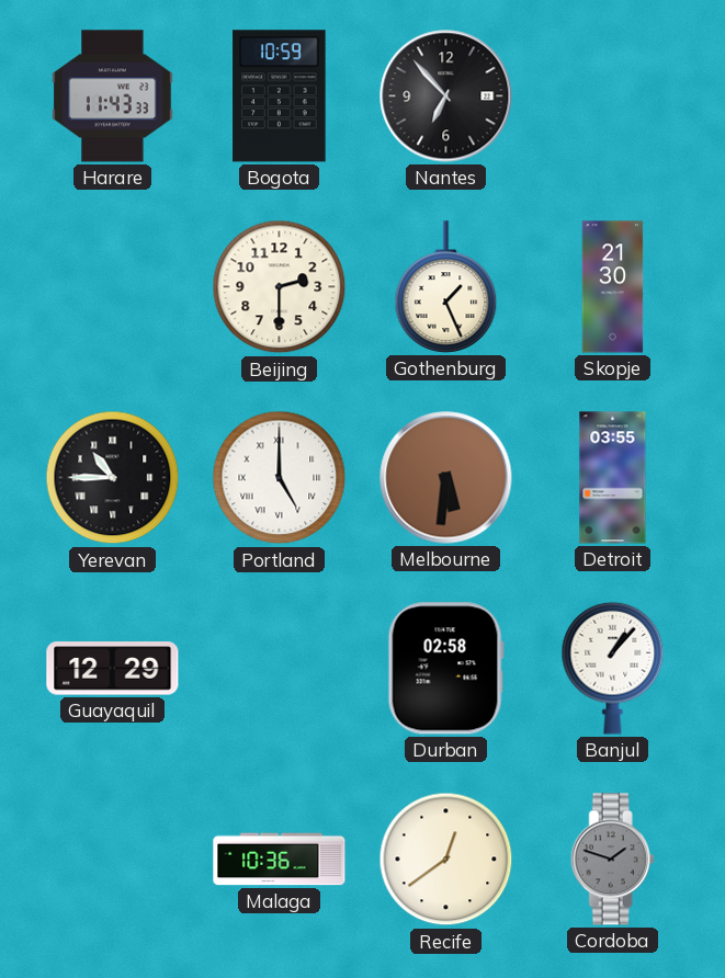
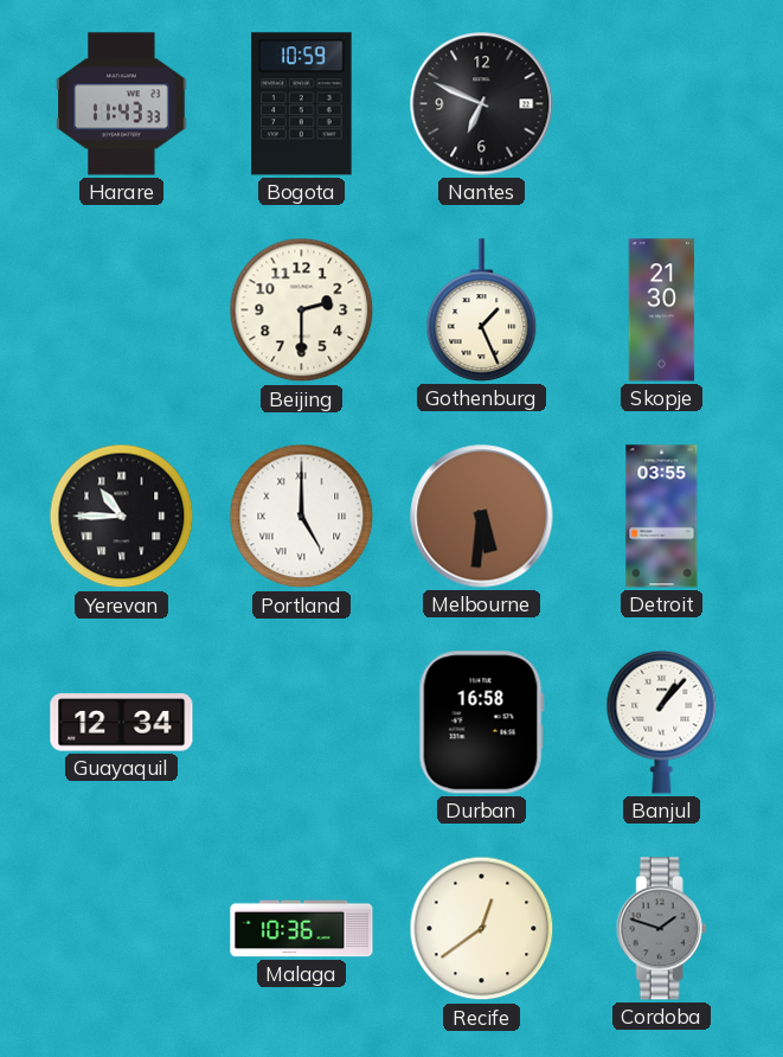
Nantes: 6:53 -> 6:49 (482, 104)
Guayaquil: 12:29 -> 12:34 (122, 723)
Durban: 02:58 -> 16:58 (481, 723)
